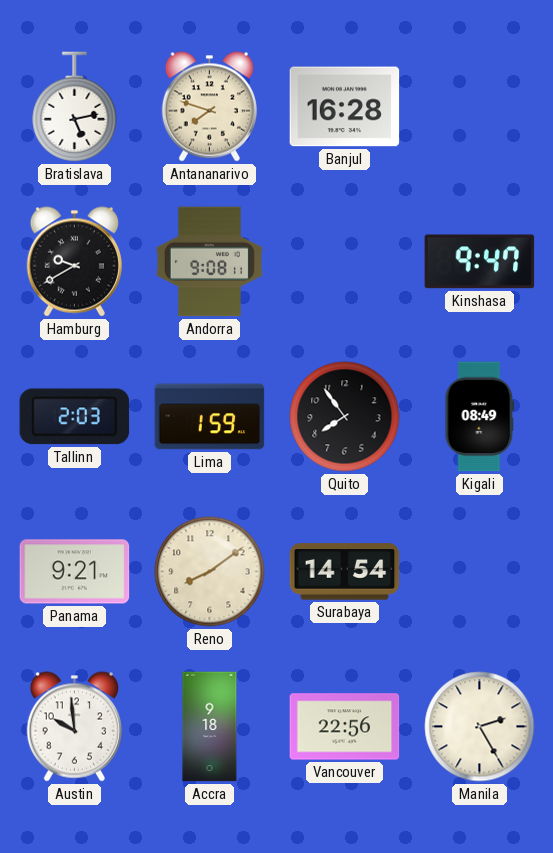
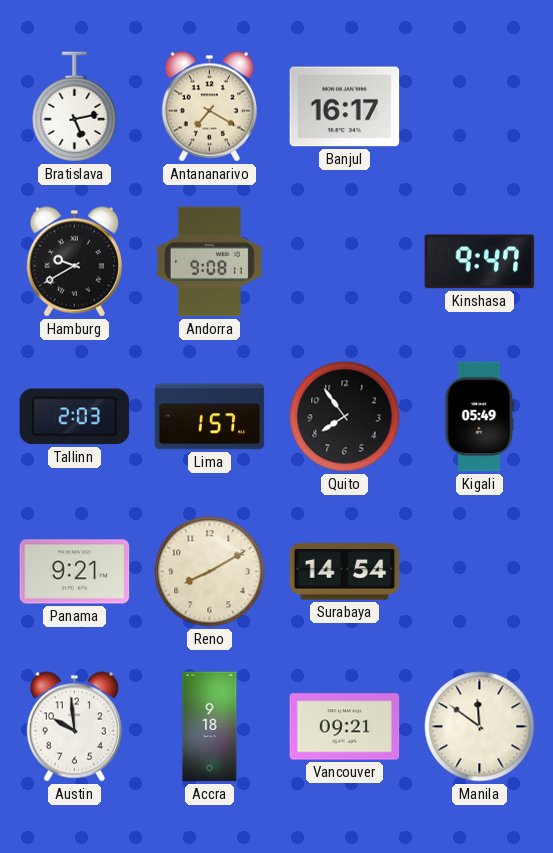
Antananarivo: 7:48 -> 7:20 (209, 107)
Banjul: 16:28 -> 16:17 (345, 107)
Lima: 1:59 -> 1:57 (210, 417)
Kigali: 08:49 -> 05:49 (480, 417)
Reno: 8:09 -> 8:10 (210, 572)
Vancouver: 22:56 -> 09:21 (345, 727)
Manila: 2:25 -> 11:51 (480, 727)
